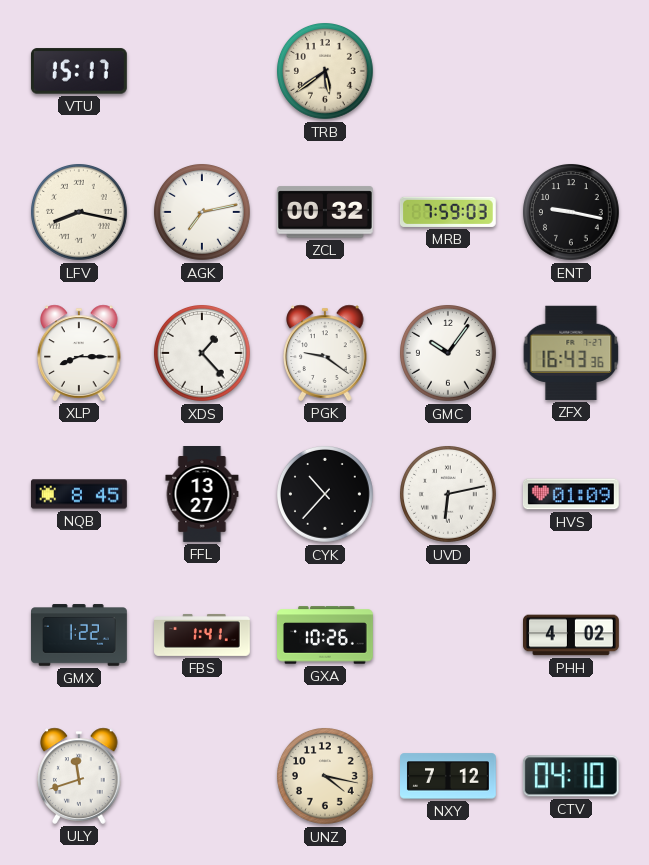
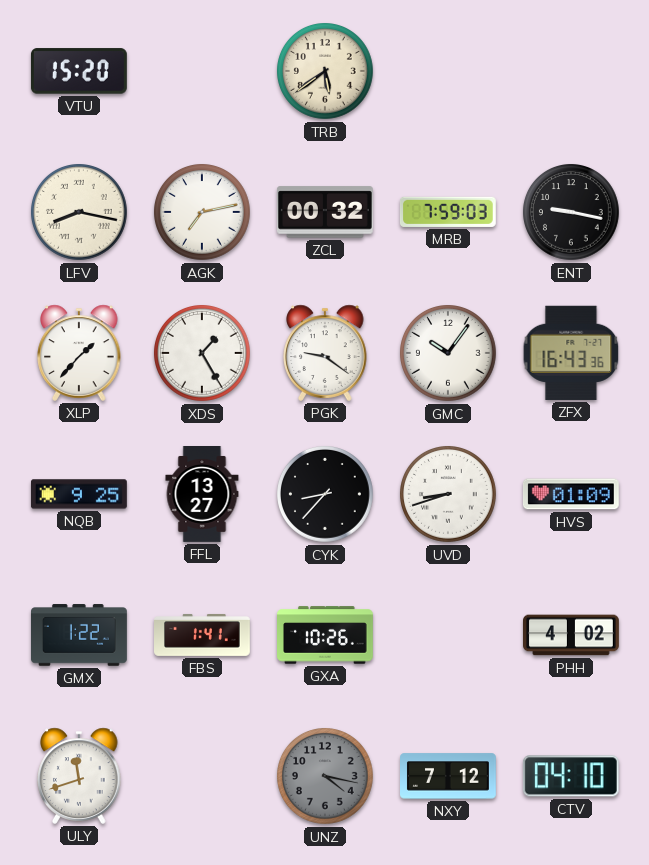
VTU: 15:17 -> 15:20 (79, 71)
XLP: 8:15 -> 1:37 (79, 353)
XDS: 1:23 -> 1:25 (203, 354)
NQB: 8:45 -> 9:25 (79, 494)
CYK: 10:37 -> 8:37 (326, 495)
UVD: 6:13 -> 8:42 (449, 495)
UNZ dial: cream -> grey (326, 777)
